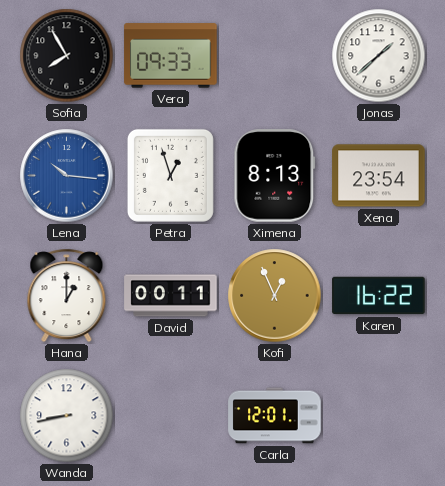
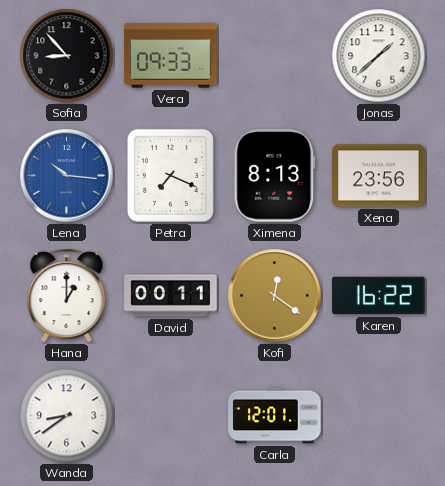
Sofia: 7:55 -> 8:53 (67, 56)
Petra: 12:57 -> 7:19 (170, 175)
Xena: 23:54 -> 23:56 (379, 176)
Kofi: 12:56 -> 12:21 (275, 296)
Wanda: 8:43 -> 8:39 (67, 416)
